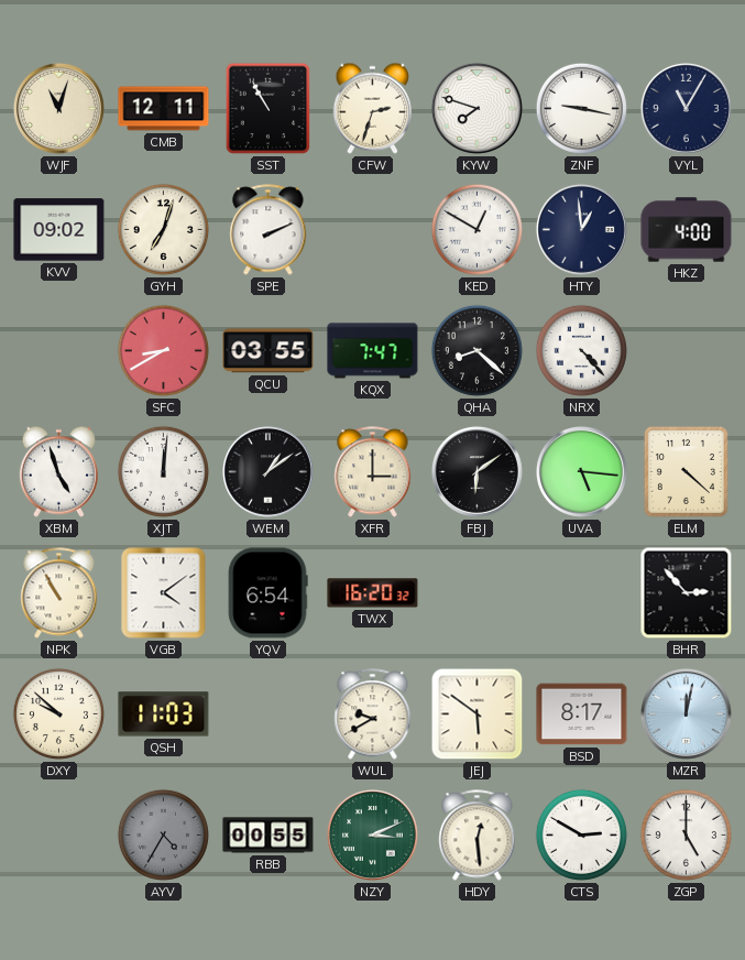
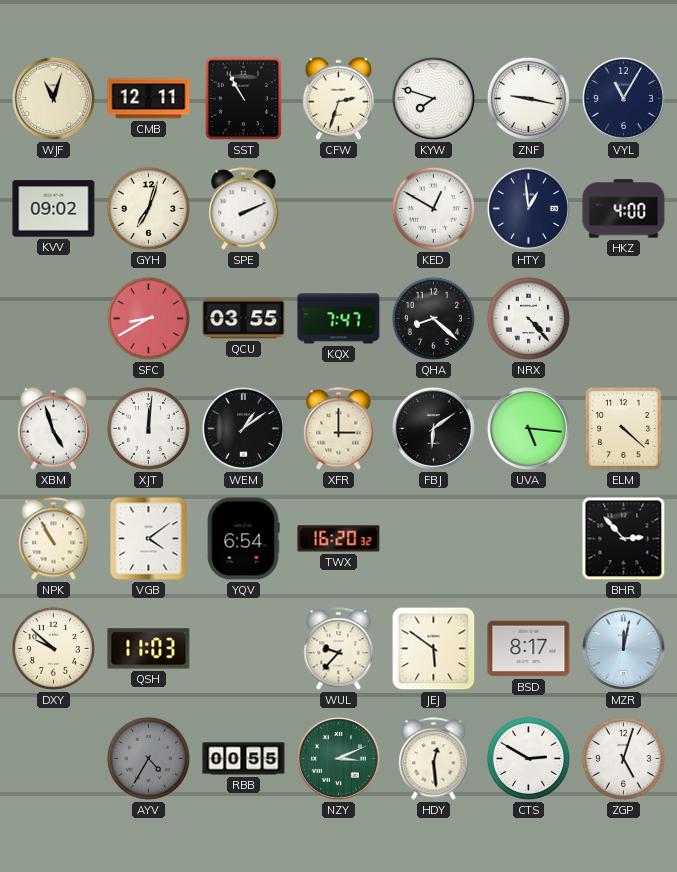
WUL: 9:40 -> 9:37 (339, 649)
ZGP: 5:00 -> 5:03 (623, 758)
